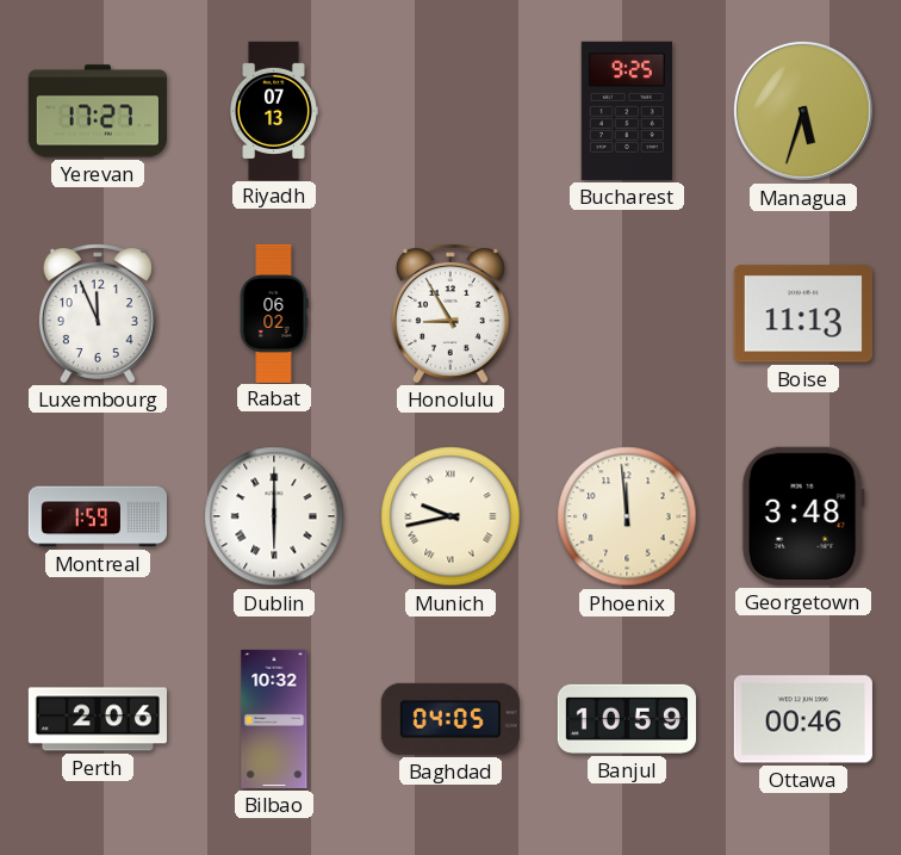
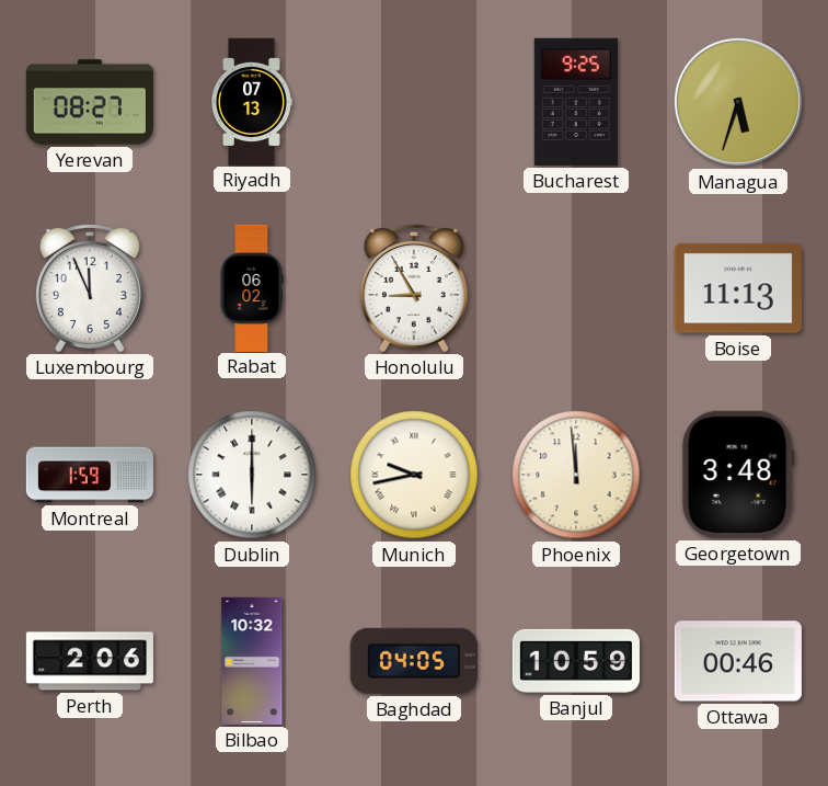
Yerevan: 17:27 -> 08:27 (90, 102)
